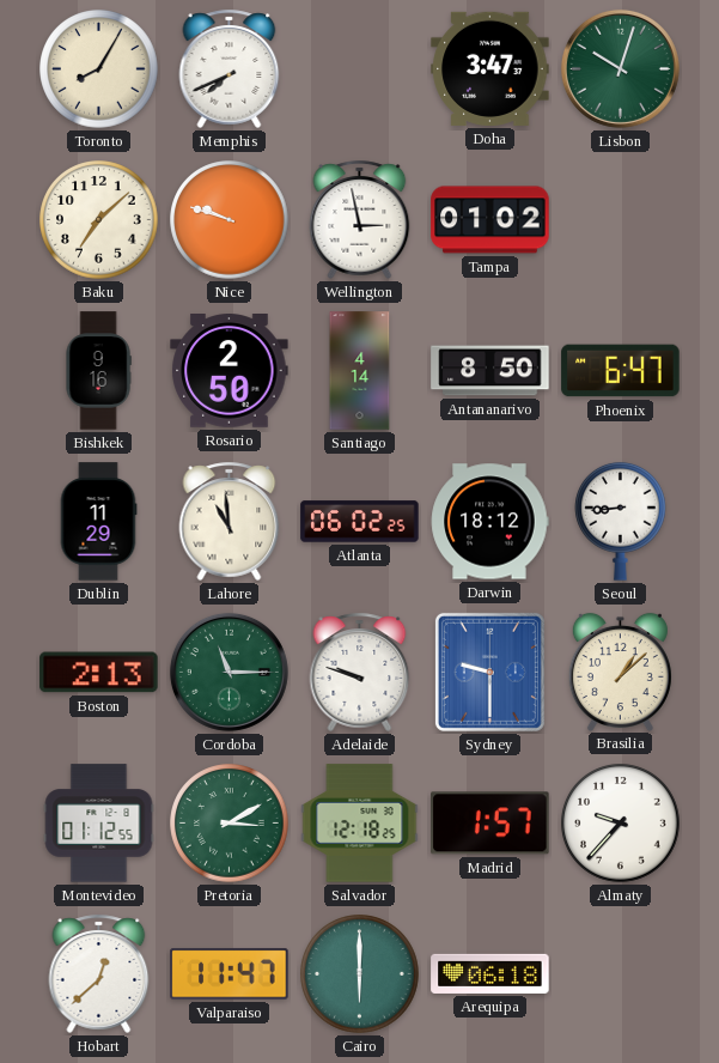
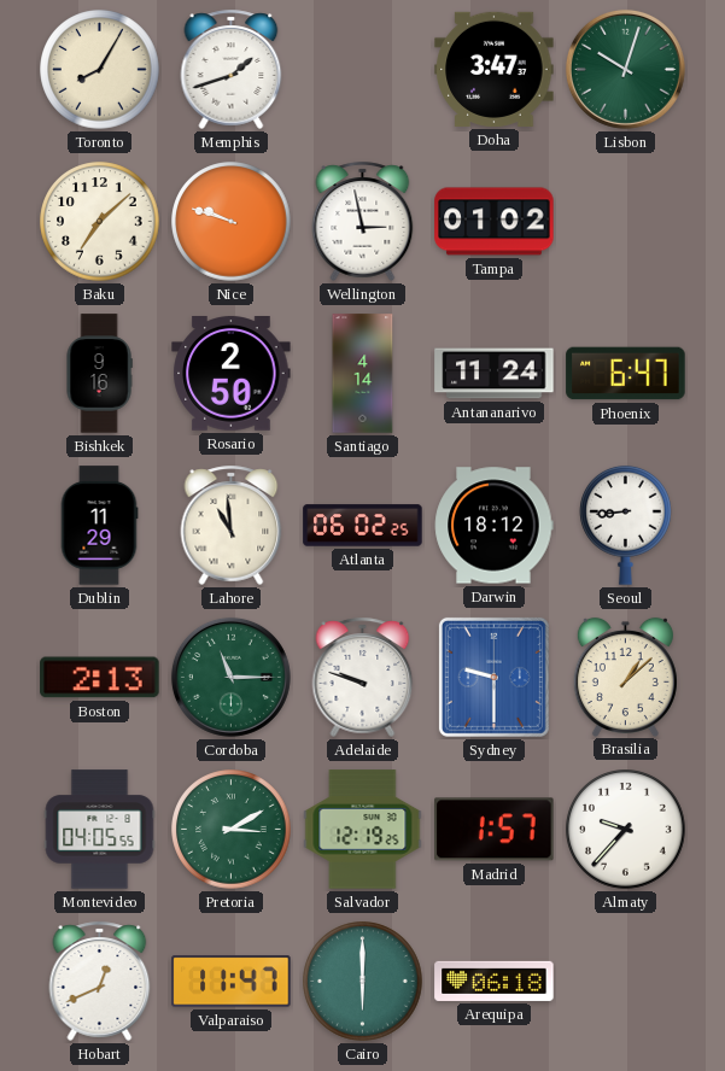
Memphis: 7:41 -> 1:42 (232, 69)
Antananarivo: 8:50 -> 11:24 (495, 374)
Montevideo: 01:12 -> 04:05 (100, 830)
Salvador: 12:18 -> 12:19 (363, 830)
Hobart: 12:38 -> 12:41 (100, 981)
